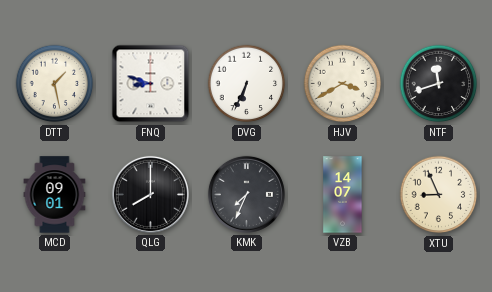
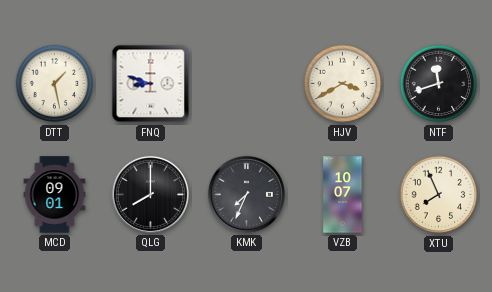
DVG: 6:34 -> none (247, 84)
VZB: 14:07 -> 10:07 (343, 195)
XTU: 8:56 -> 7:56 (439, 195)
